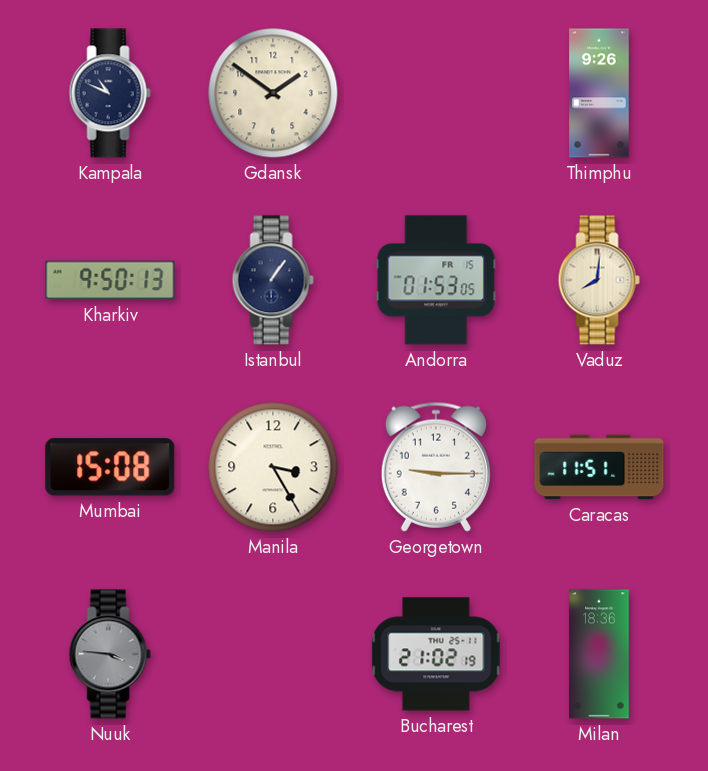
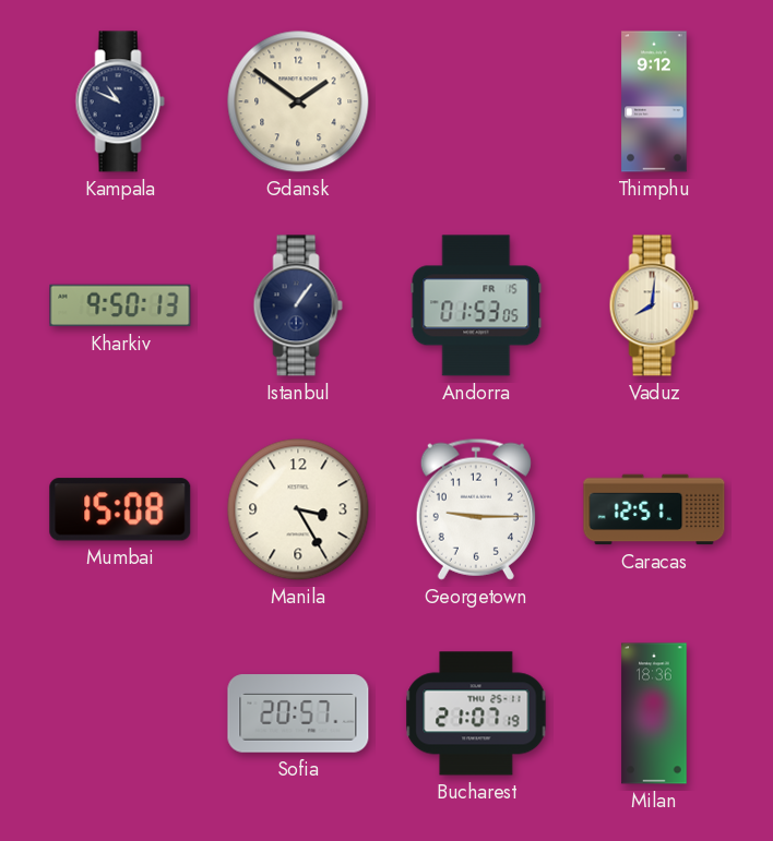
Thimphu: 9:26 -> 9:12 (654, 101)
Caracas: 11:51 -> 12:51 (654, 509)
Nuuk: 3:46 -> none (110, 654)
Sofia: none -> 20:57 (298, 713)
Bucharest: 21:02 -> 21:07 (476, 713)
